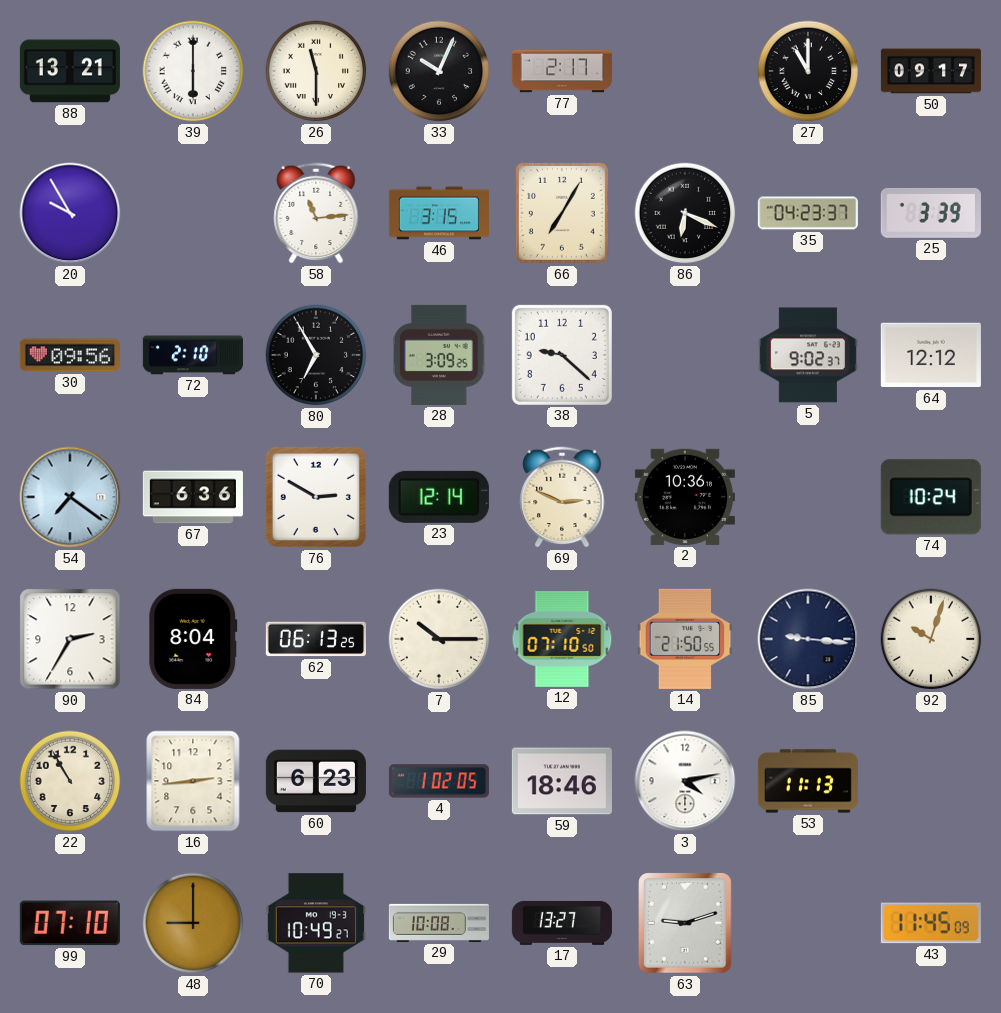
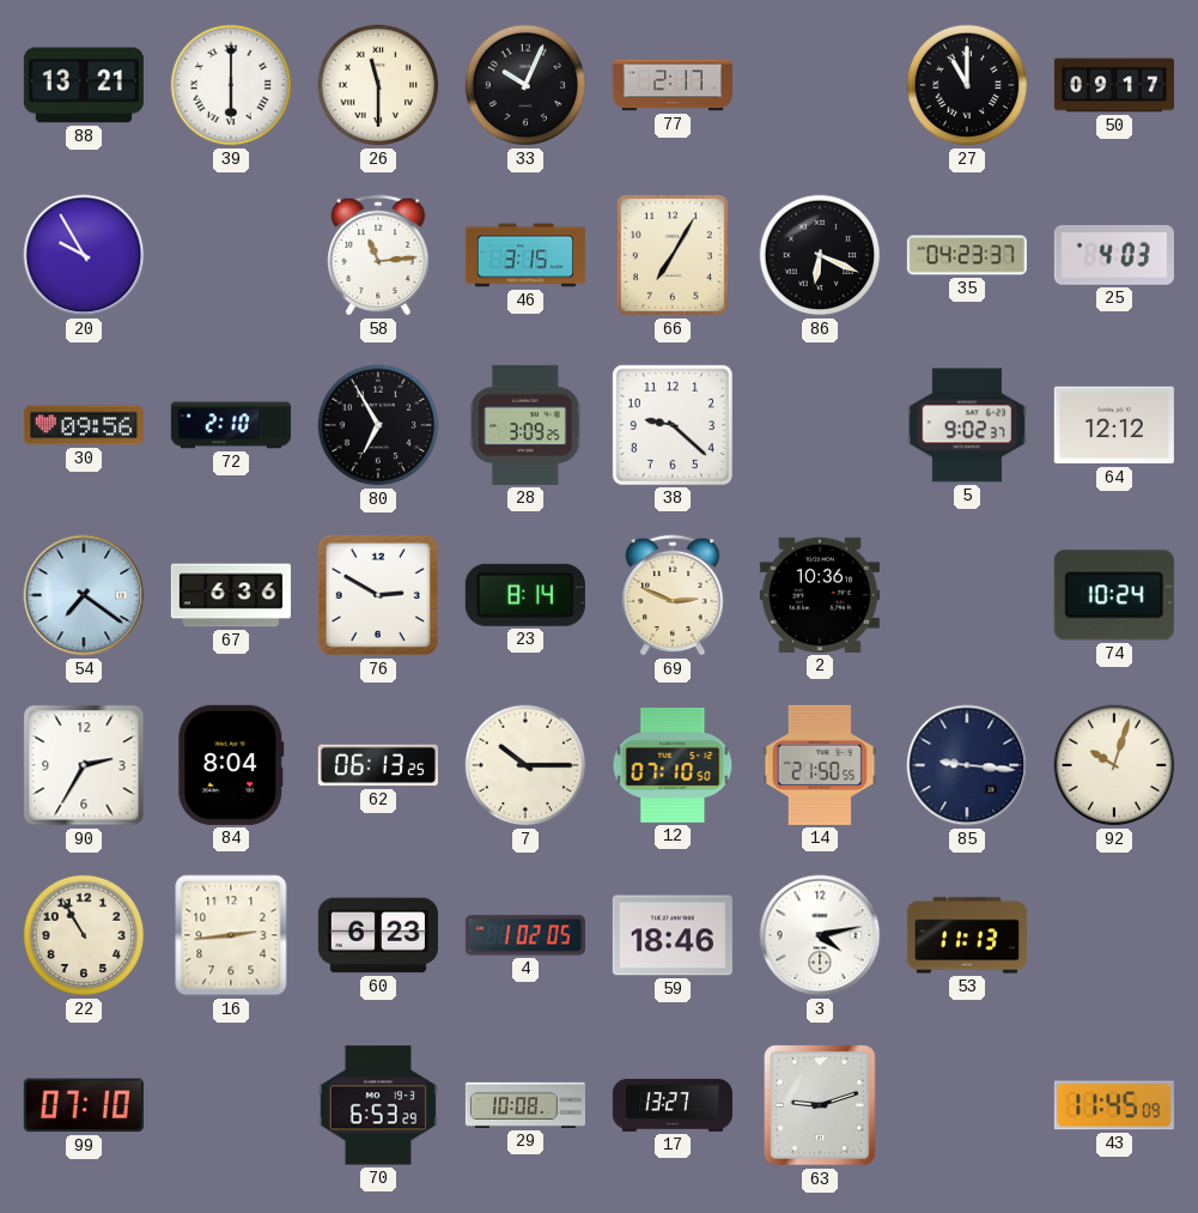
25: 3:39 -> 4:03 (1114, 255)
23: 12:14 -> 8:14 (525, 595)
48: 9:00 -> none (193, 923)
70: 10:49 -> 6:53 (378, 1105)
